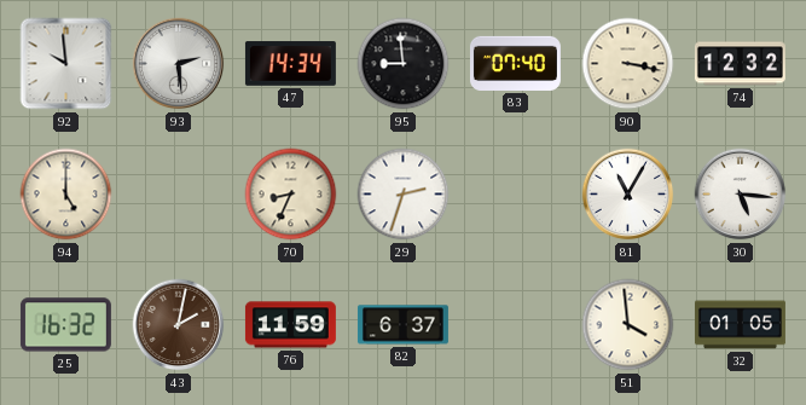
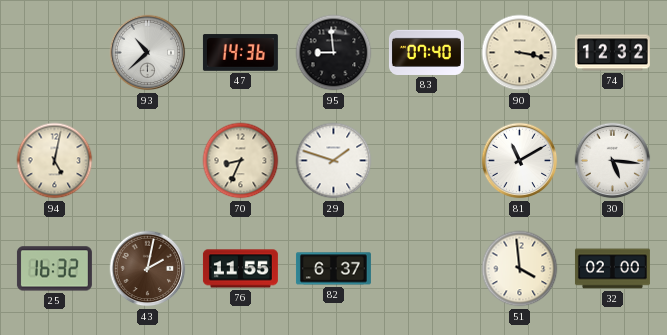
92: 9:59 -> none (66, 64)
93: 2:29 -> 10:38 (148, 53)
47: 14:34 -> 14:36 (240, 53)
94: 5:00 -> 5:02 (55, 161)
29: 2:33 -> 1:48 (334, 161)
81: 11:05 -> 11:10 (520, 161)
76: 11:59 -> 11:55 (240, 269)
32: 01:05 -> 02:00 (612, 269)
